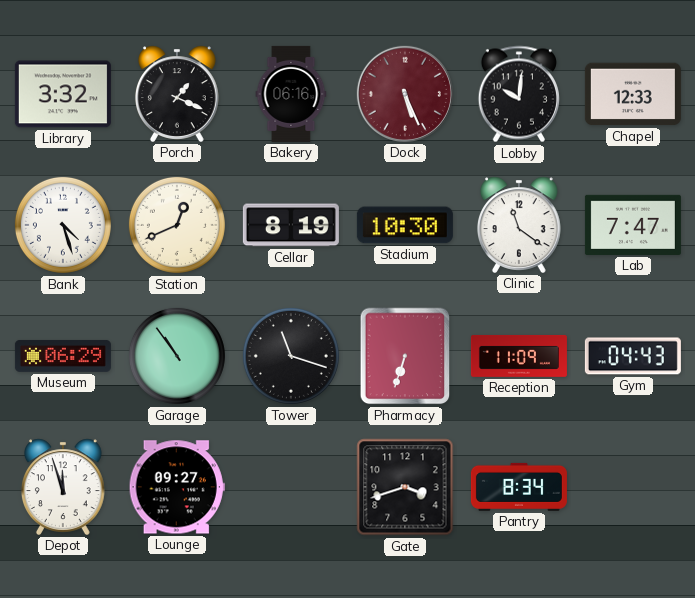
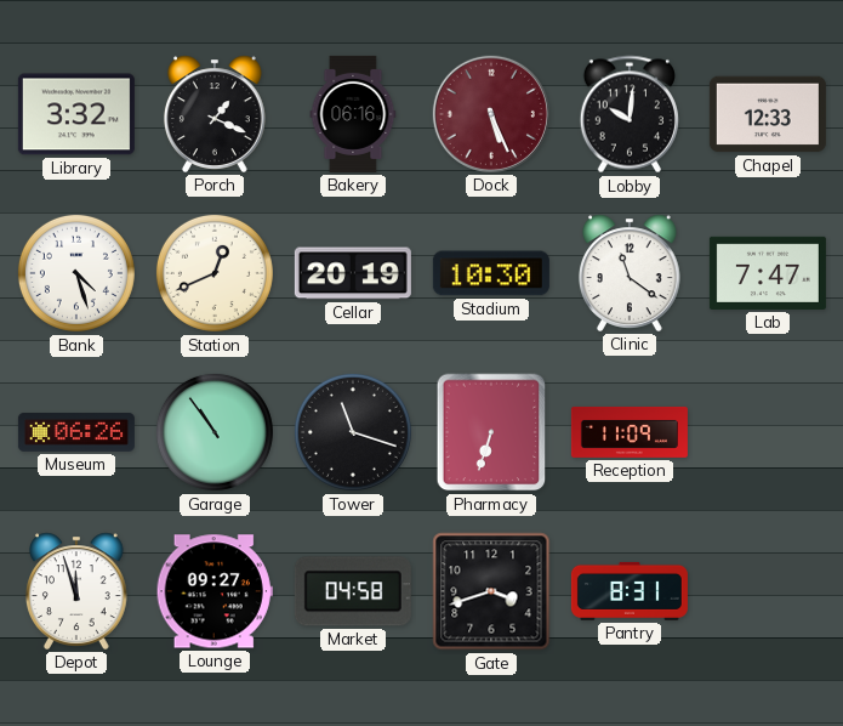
Cellar: 8:19 -> 20:19 (353, 273)
Museum: 06:29 -> 06:26 (76, 432)
Gym: 04:43 -> none (633, 356)
Market: none -> 04:58 (353, 591)
Pantry: 8:34 -> 8:31 (630, 591)
